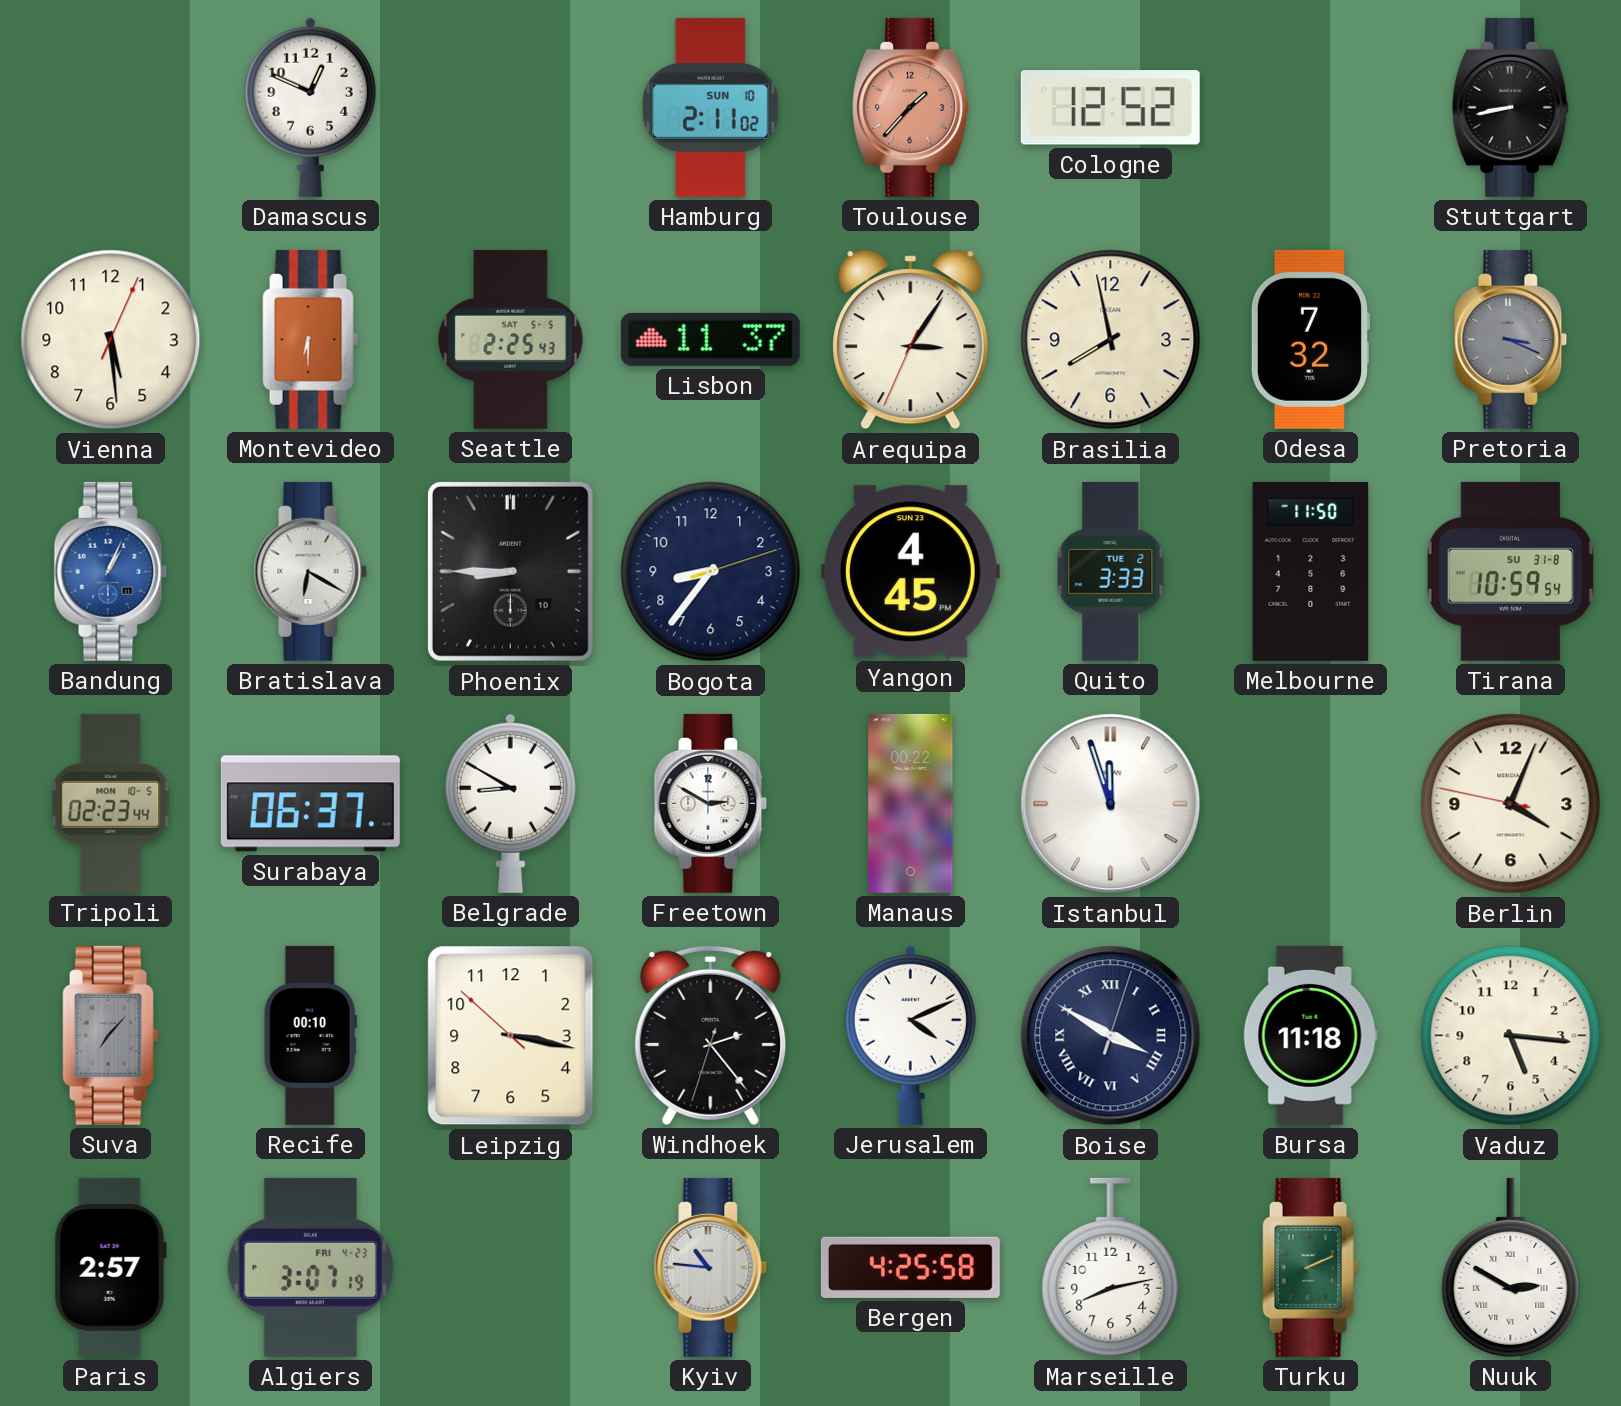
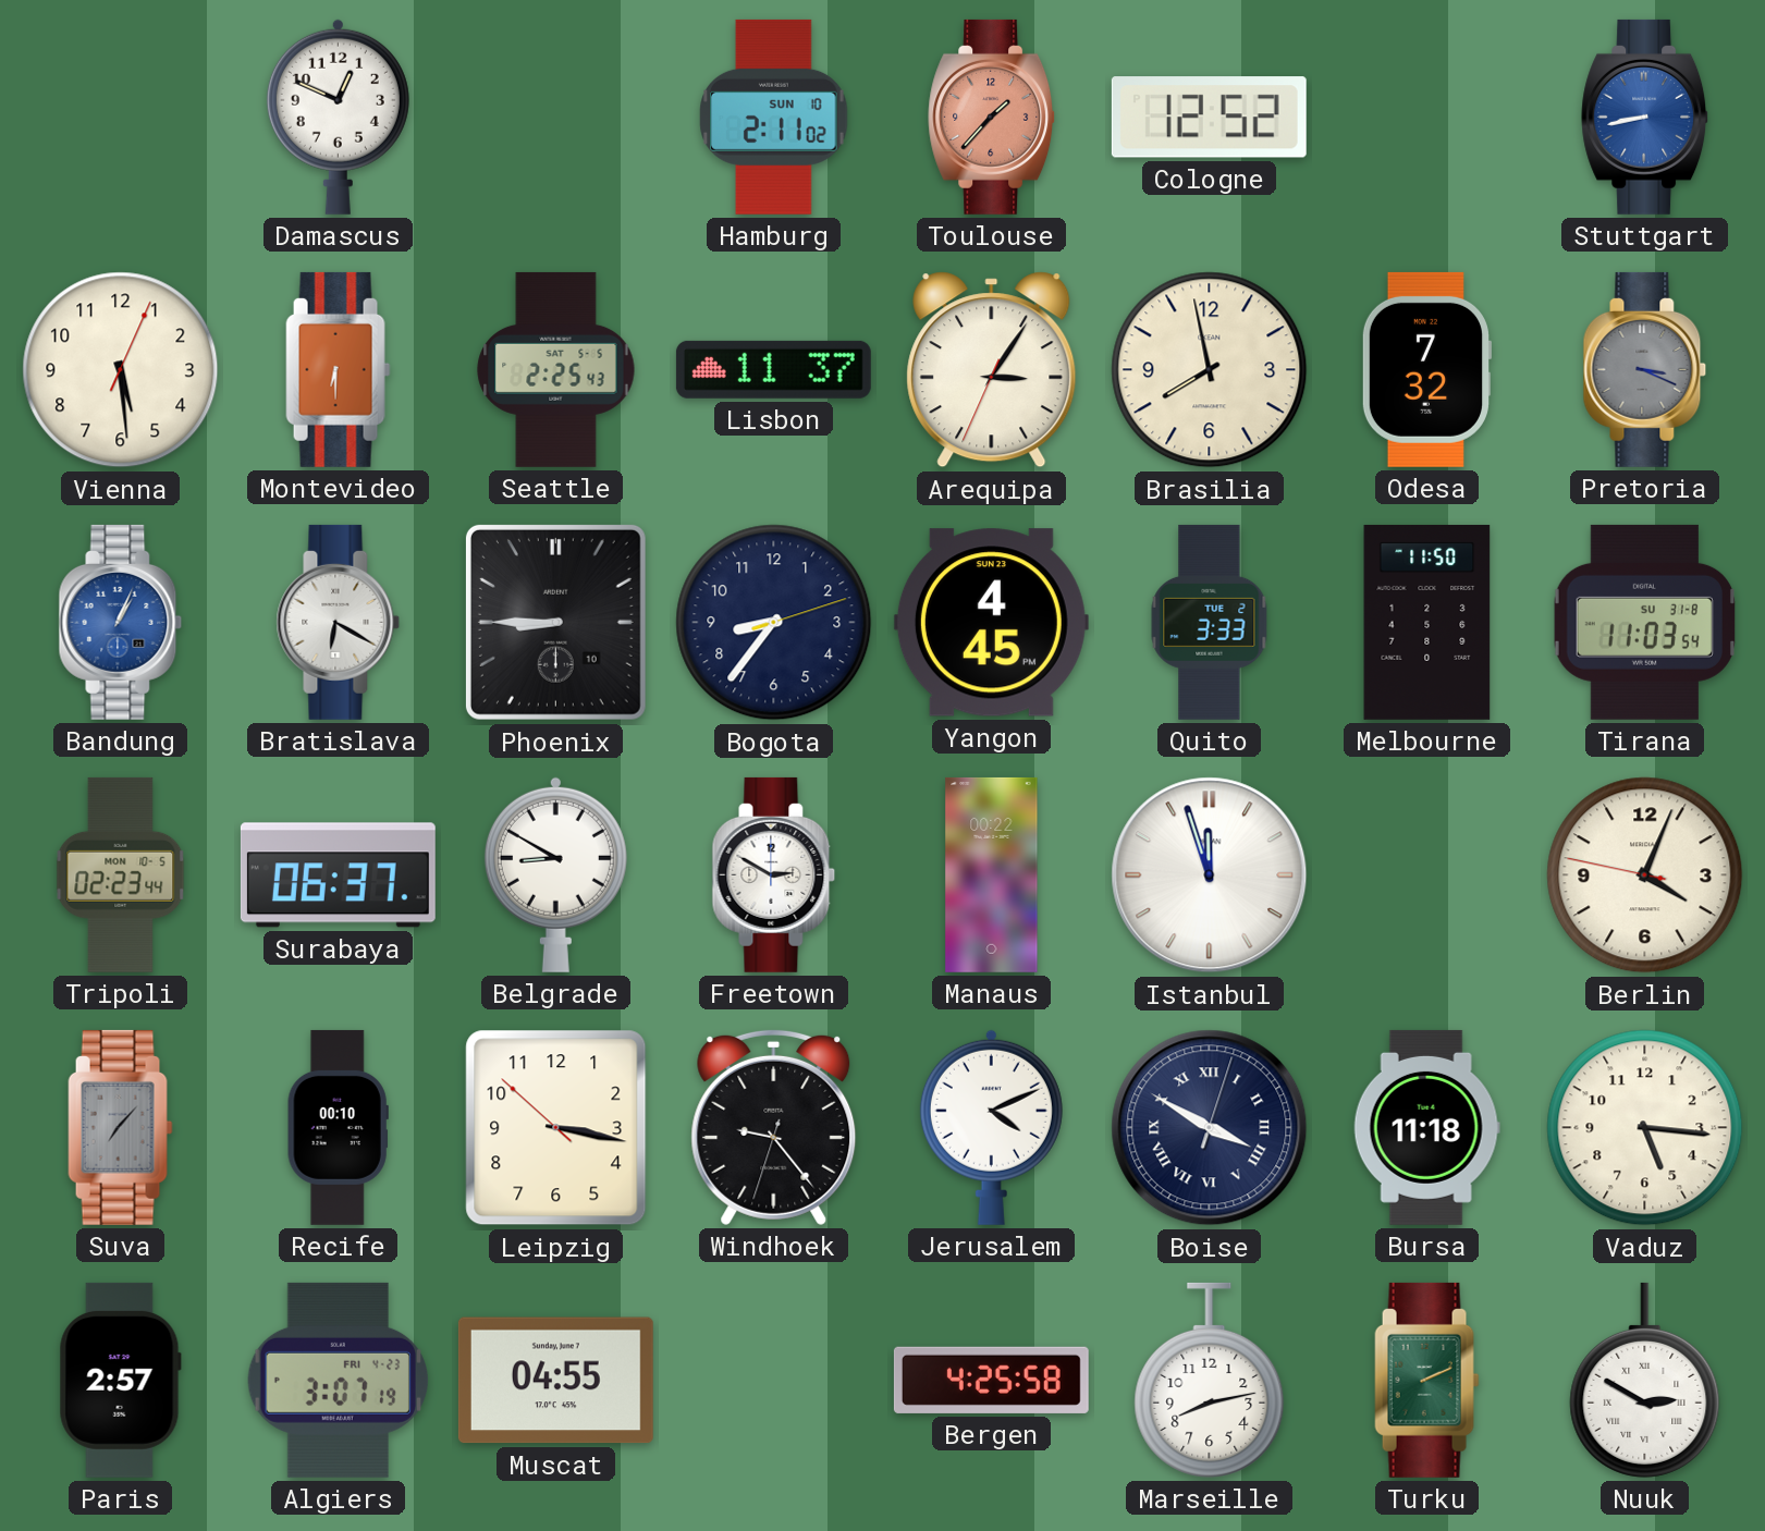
Stuttgart dial: black -> blue (1645, 117)
Tirana: 10:59 -> 11:03 (1644, 622)
Windhoek: 2:23 -> 9:23 (774, 1127)
Muscat: none -> 04:55 (555, 1381)
Kyiv: 10:46 -> none (711, 1267)
